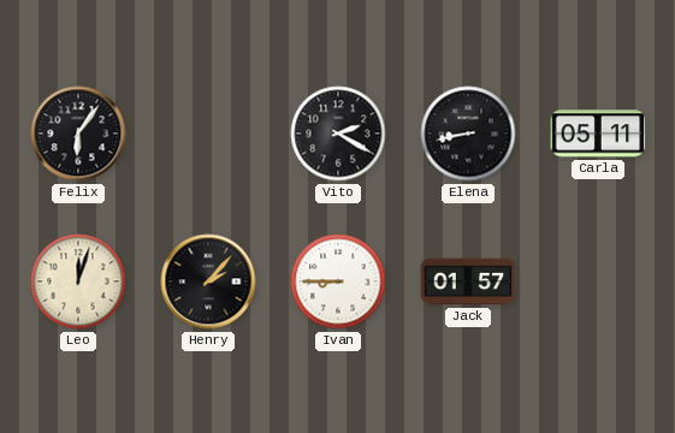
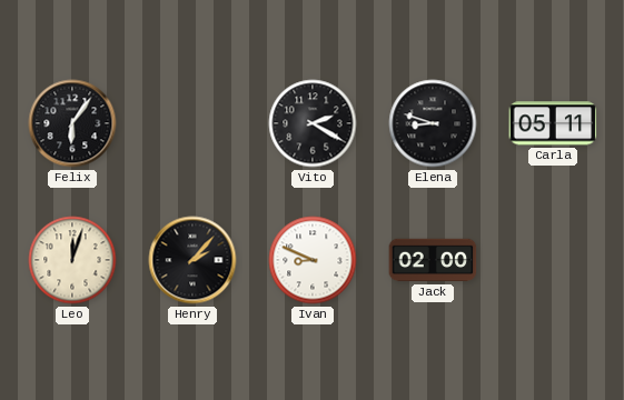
Elena: 8:43 -> 8:48 (433, 123)
Ivan: 8:45 -> 8:49 (313, 260)
Jack: 01:57 -> 02:00 (433, 260)
